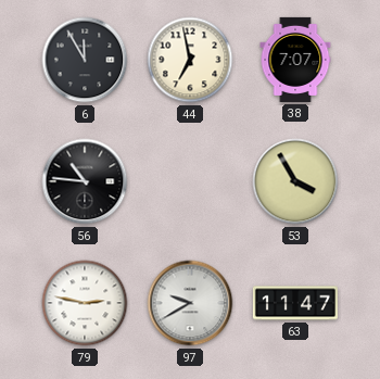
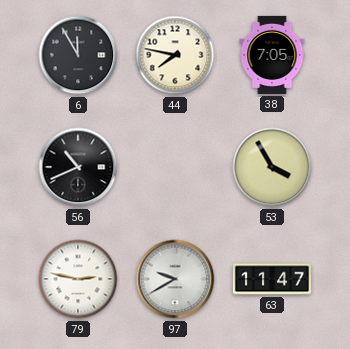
44: 6:58 -> 7:47 (175, 55)
38: 7:07 -> 7:05 (272, 55)
56: 10:46 -> 10:41 (78, 167)
